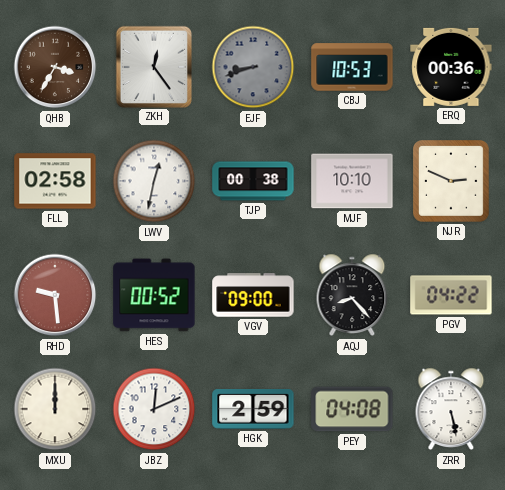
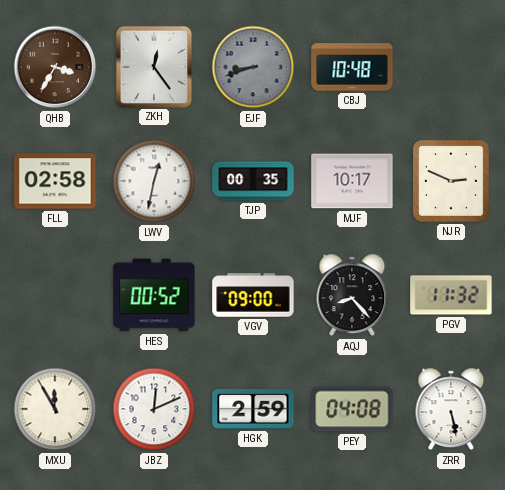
CBJ: 10:53 -> 10:48 (352, 67)
ERQ: 00:36 -> none (451, 67)
TJP: 00:38 -> 00:35 (253, 181)
MJF: 10:10 -> 10:17 (352, 181)
RHD: 9:29 -> none (55, 295)
PGV: 04:22 -> 11:32 (451, 295)
MXU: 12:00 -> 11:55 (55, 409)
